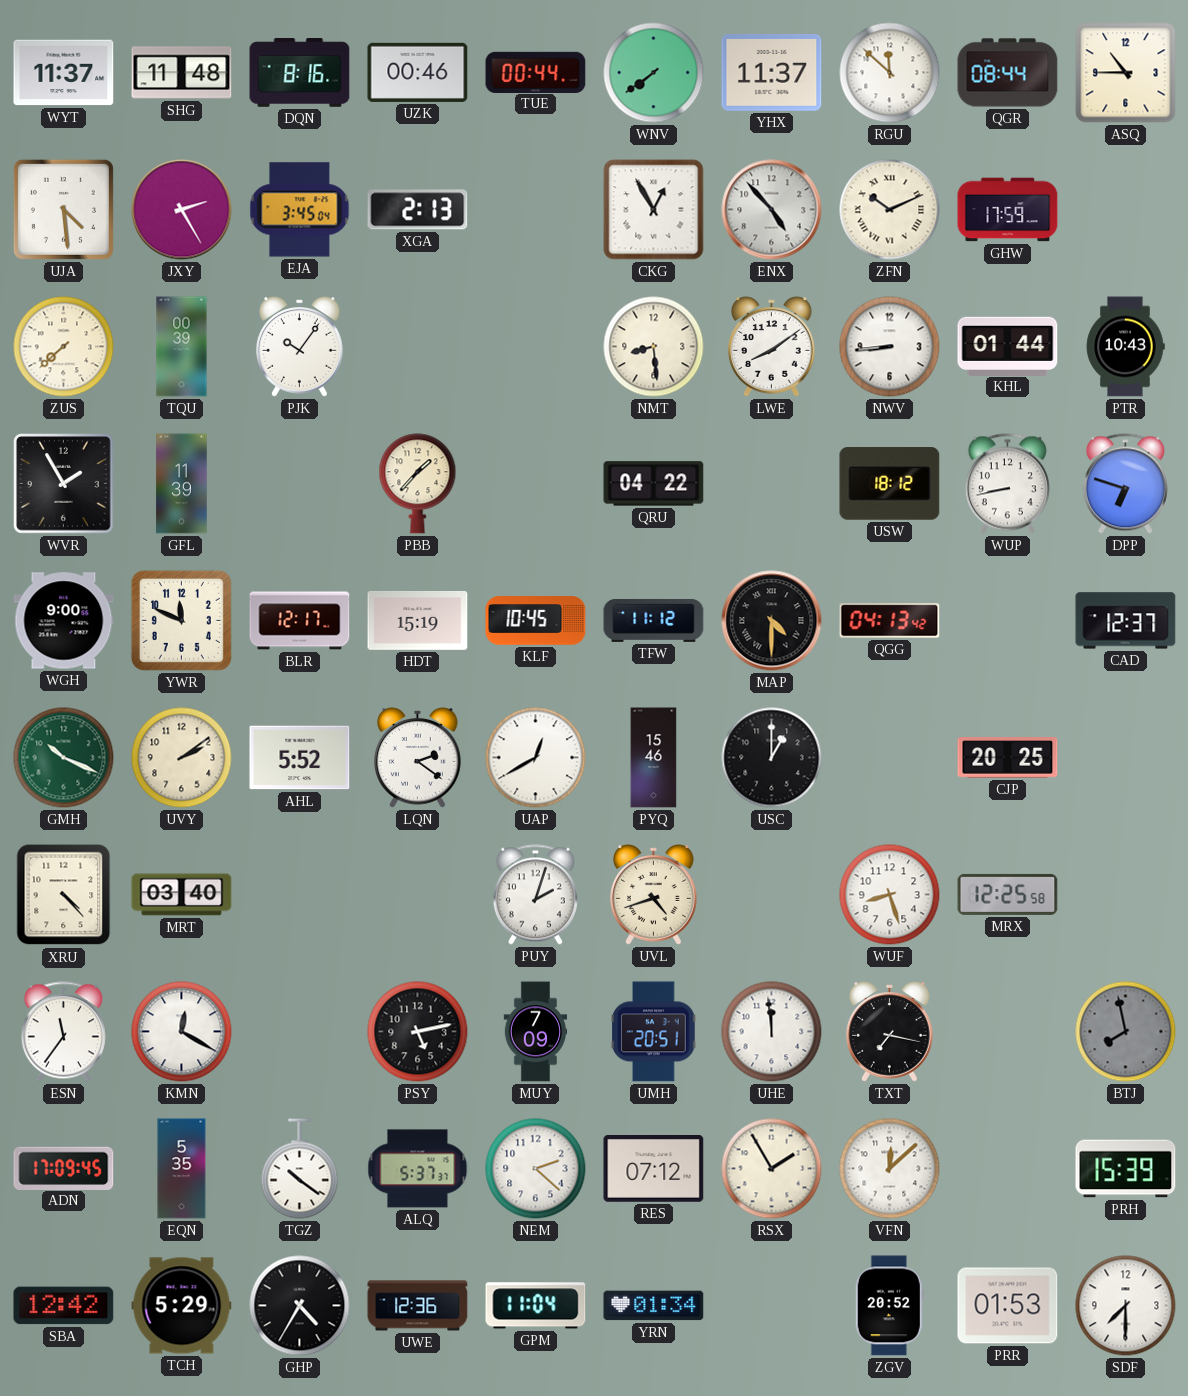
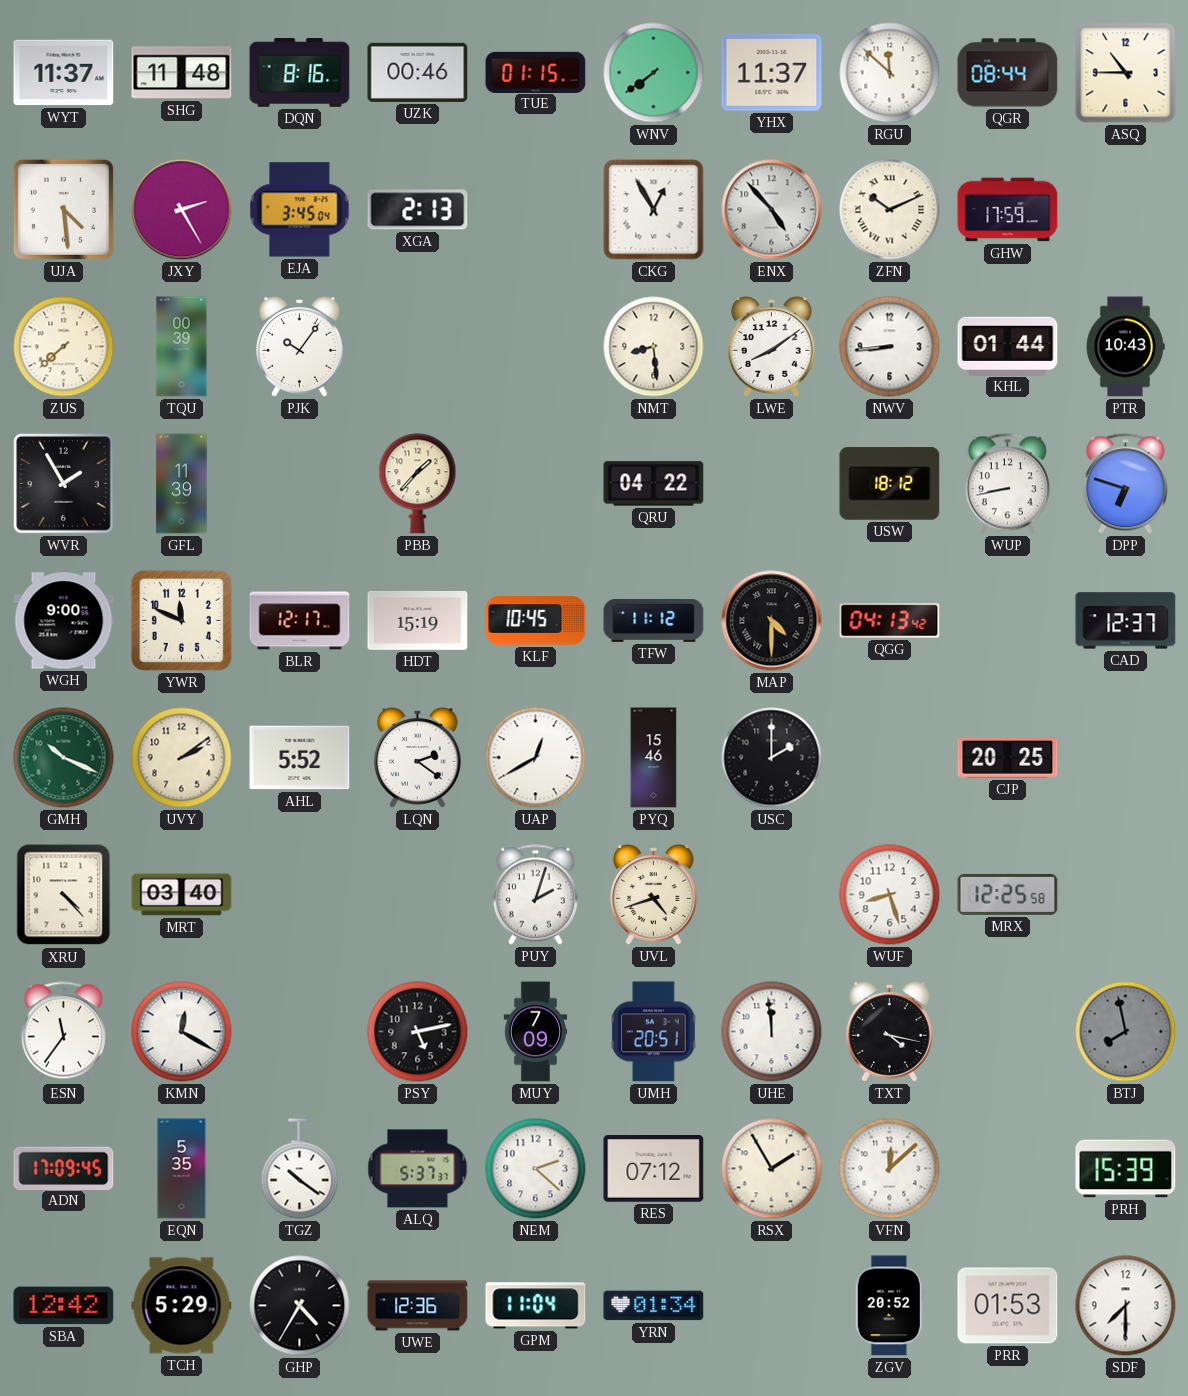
TUE: 00:44 -> 01:15 (536, 72)
USC: 1:00 -> 2:00 (772, 758)
TXT: 7:17 -> 4:17 (890, 1032)
